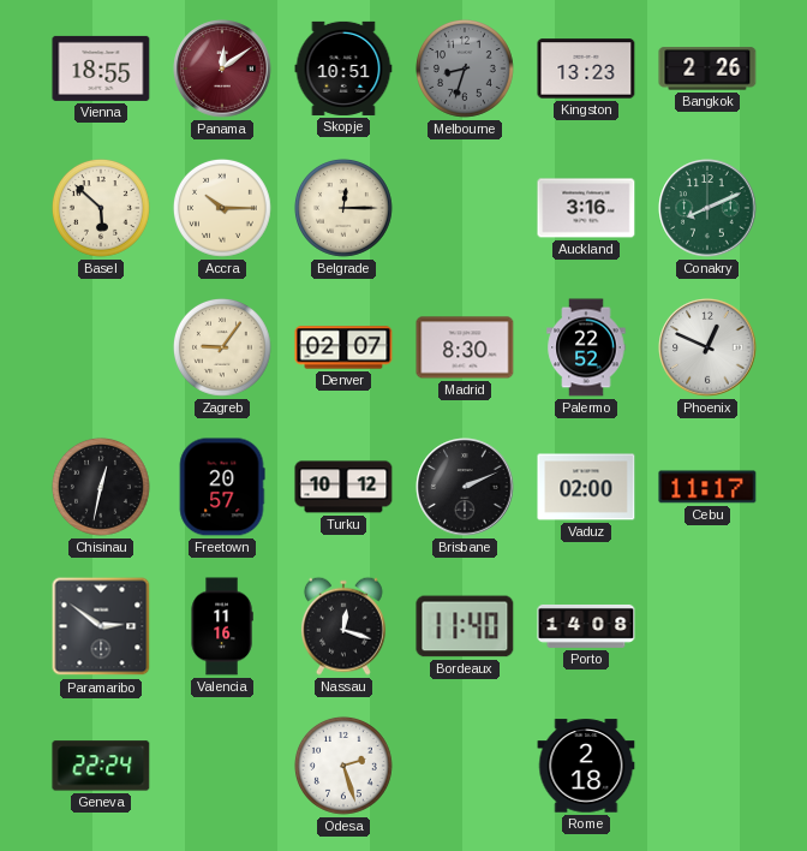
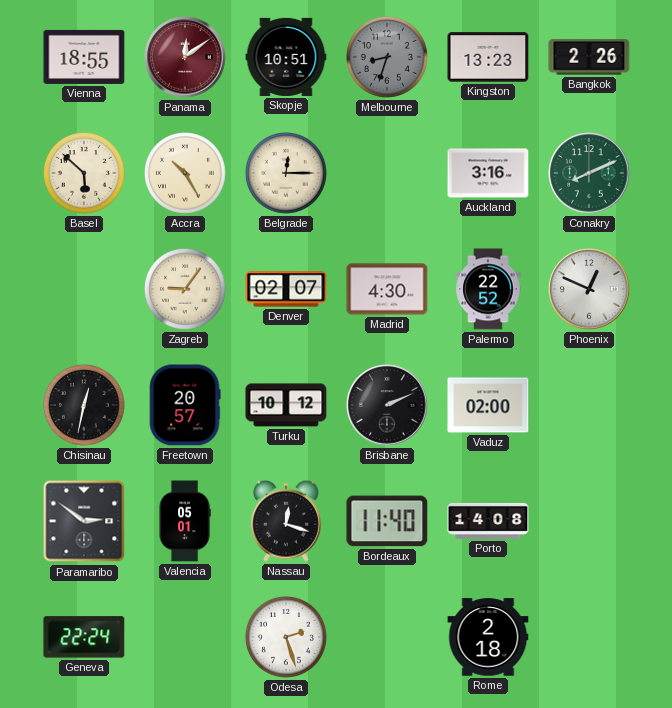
Accra: 10:15 -> 10:25 (185, 173)
Madrid: 8:30 -> 4:30 (387, 289)
Cebu: 11:17 -> none (707, 487)
Valencia: 11:16 -> 05:01 (185, 521)
